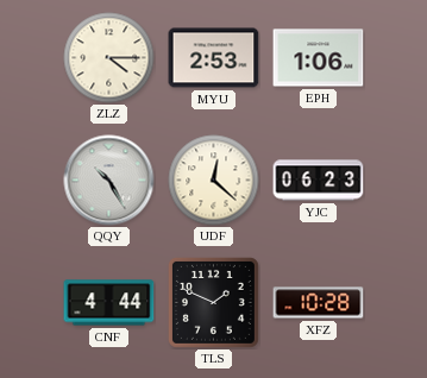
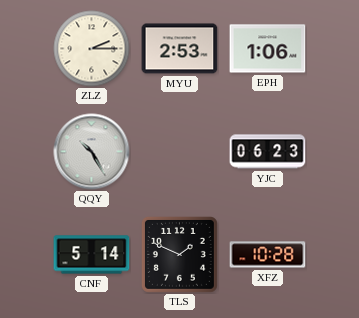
ZLZ: 4:15 -> 2:15 (92, 49)
UDF: 12:22 -> none (214, 181)
CNF: 4:44 -> 5:14 (92, 255)
